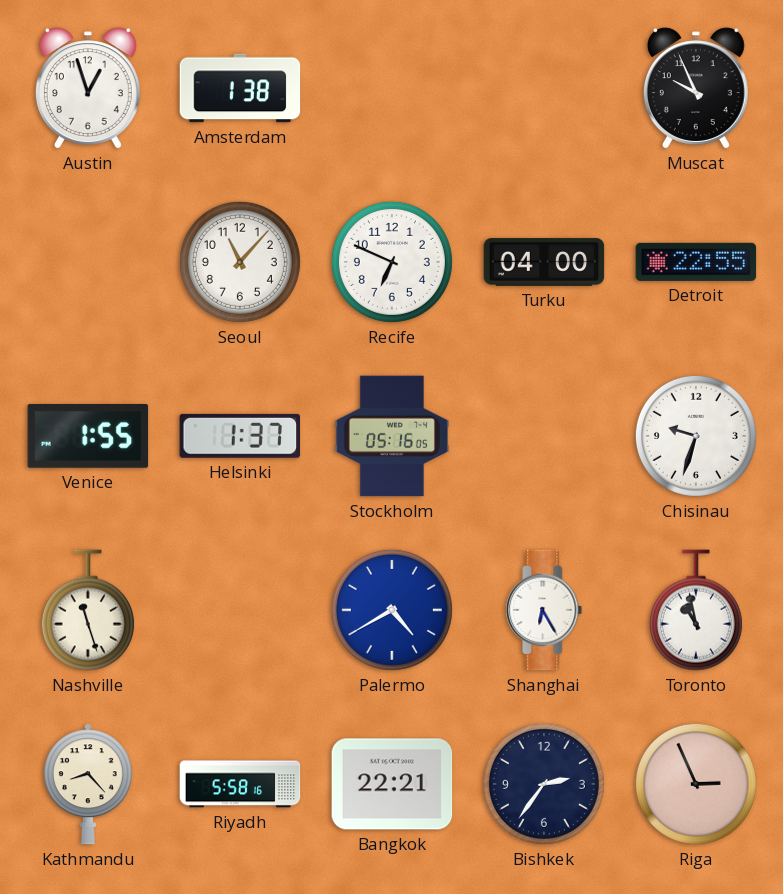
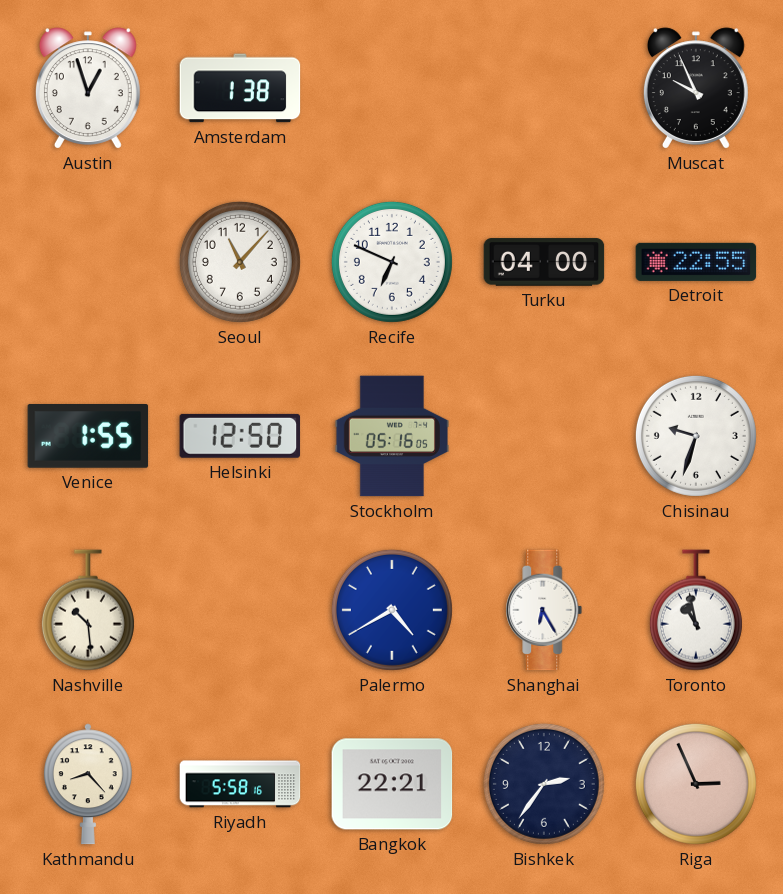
Helsinki: 1:37 -> 12:50 (240, 436)
Nashville: 11:27 -> 10:29 (88, 610)
